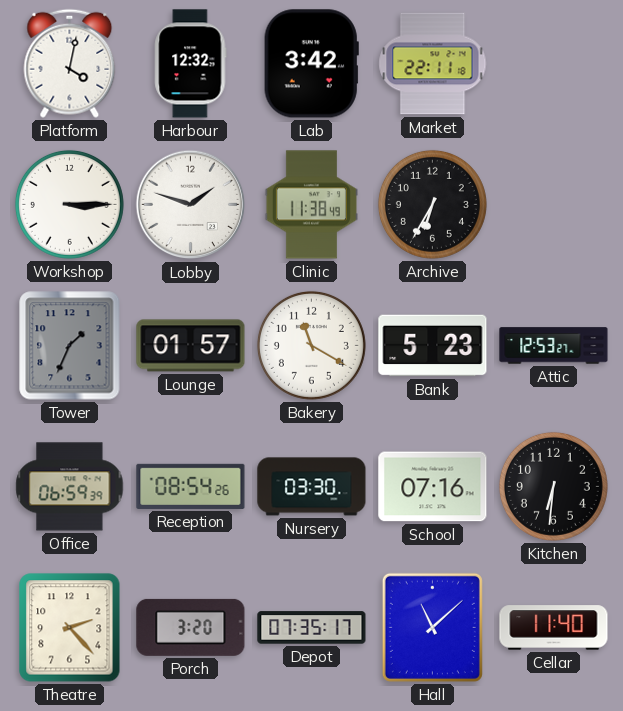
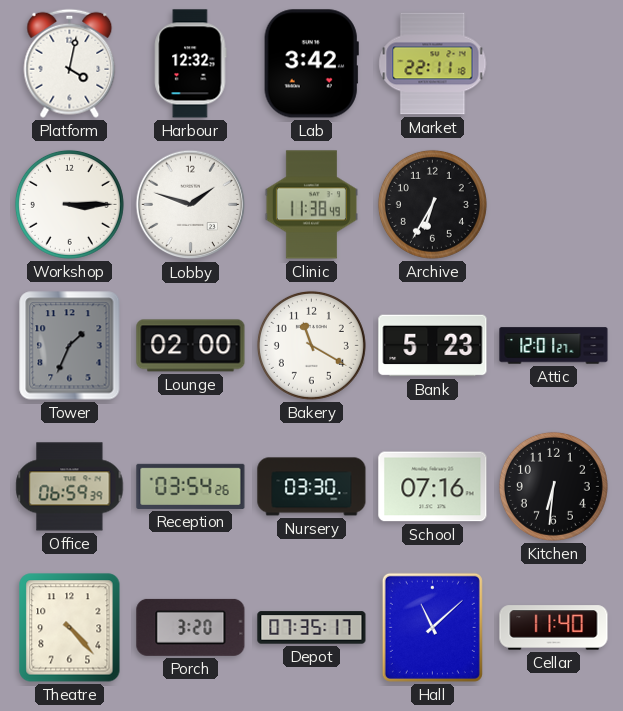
Lounge: 01:57 -> 02:00 (191, 346)
Attic: 12:53 -> 12:01 (554, 346)
Reception: 08:54 -> 03:54 (191, 486)
Theatre: 2:23 -> 4:23 (70, 628)
